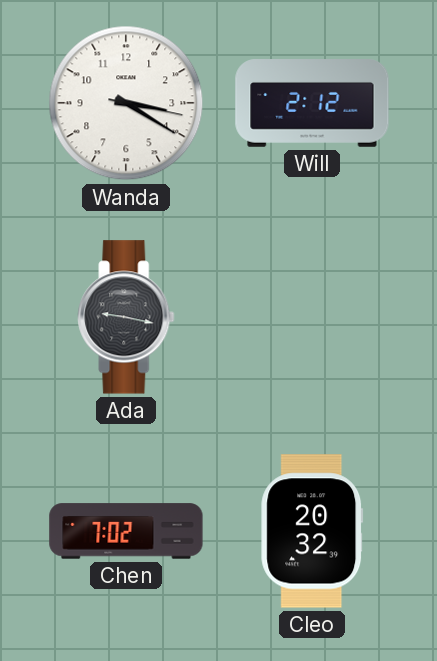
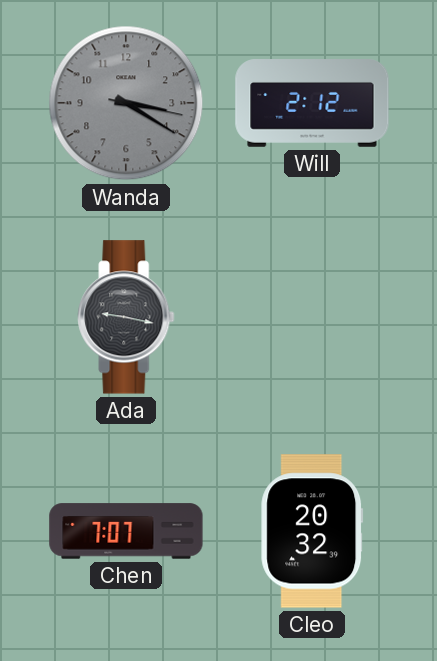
Wanda dial: white -> grey (126, 103)
Chen: 7:02 -> 7:07 (126, 531)
